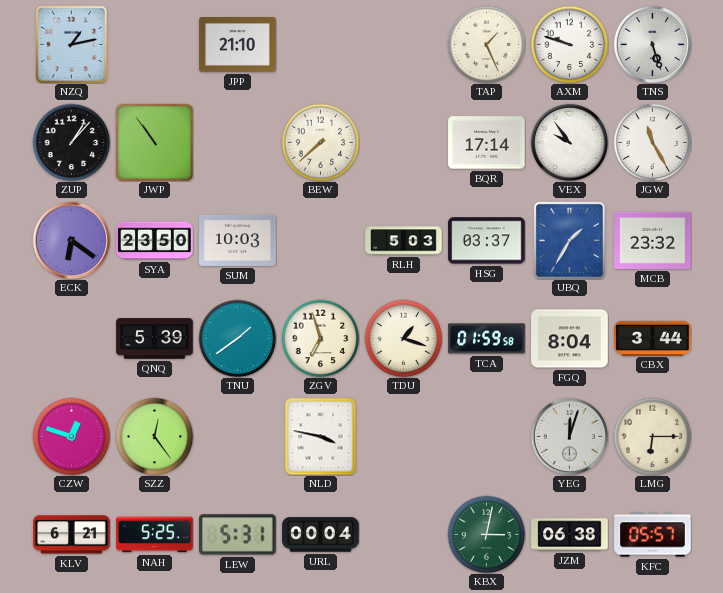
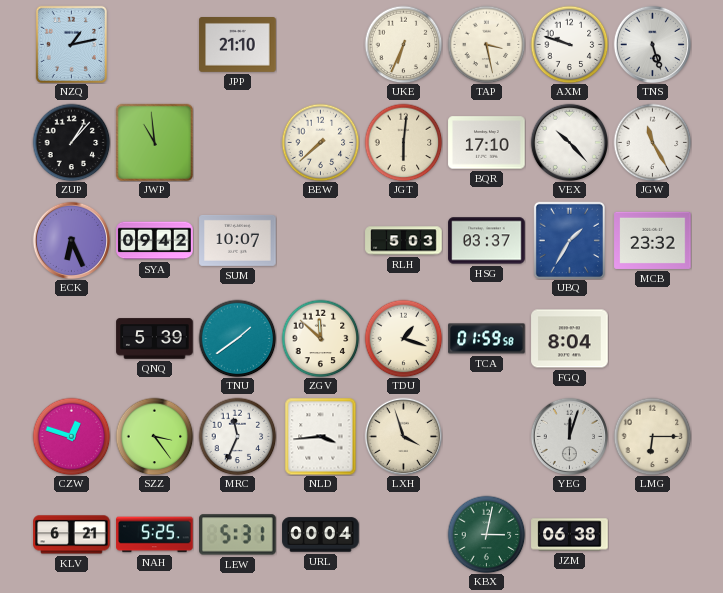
UKE: none -> 6:34 (403, 44)
TAP: 1:26 -> 3:28 (486, 44)
JWP: 10:54 -> 10:59 (154, 142)
JGT: none -> 6:01 (403, 142)
BQR: 17:14 -> 17:10 (487, 143)
VEX: 9:54 -> 10:23 (569, 142)
ECK: 6:21 -> 6:26 (71, 240)
SYA: 23:50 -> 09:42 (155, 241)
SUM: 10:03 -> 10:07 (238, 240)
ZGV: 6:57 -> 11:52 (320, 338)
CBX: 3:44 -> none (653, 338)
SZZ: 12:24 -> 3:24 (154, 436)
MRC: none -> 11:34 (237, 436)
NLD: 3:47 -> 3:44 (321, 436)
LXH: none -> 3:57 (403, 436)
KFC: 05:57 -> none (653, 535)
